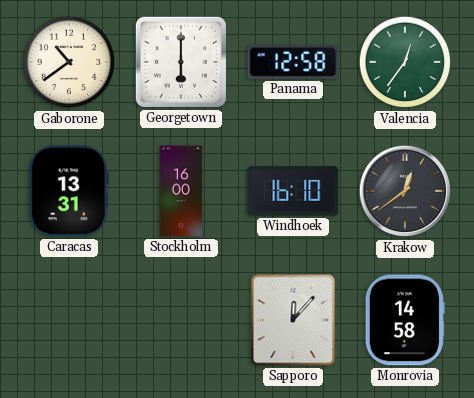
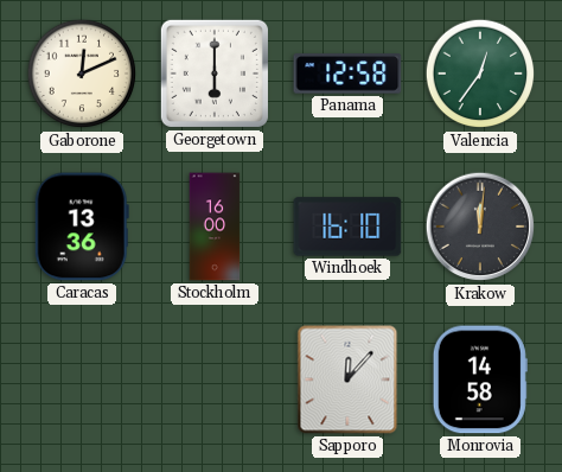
Gaborone: 10:39 -> 12:11 (82, 74)
Caracas: 13:31 -> 13:36 (82, 227)
Krakow: 12:39 -> 12:01 (480, 227)
